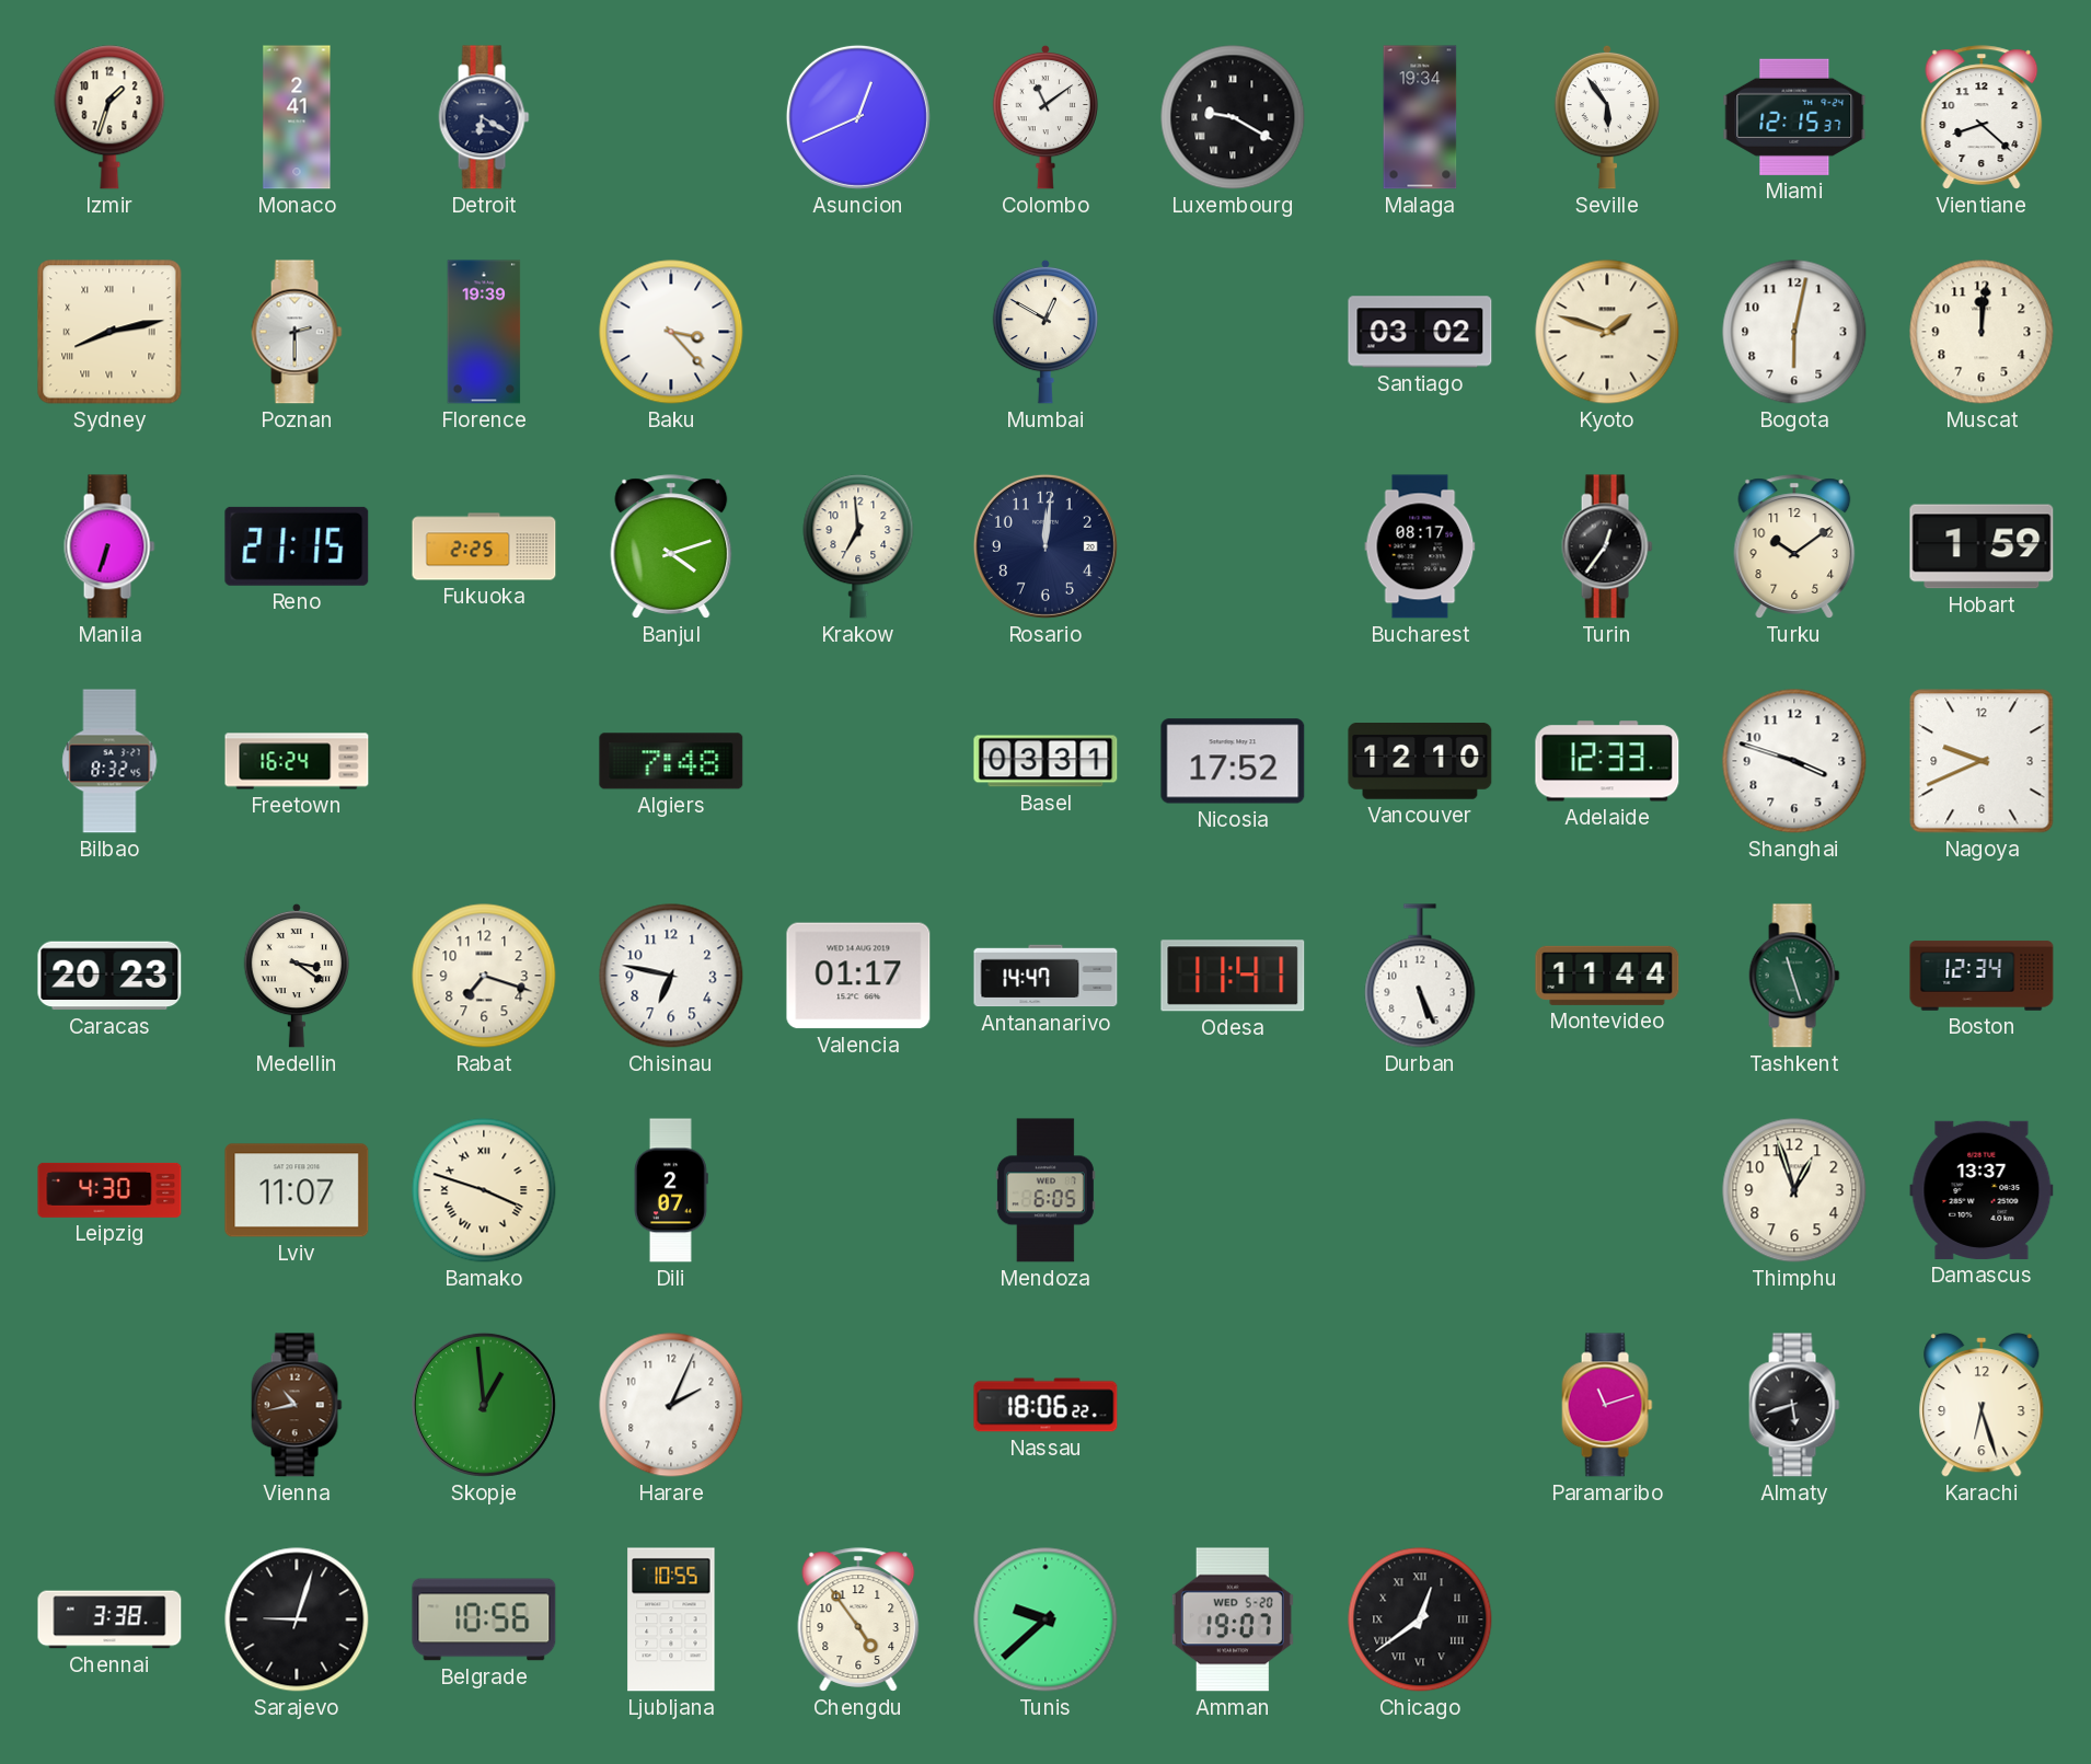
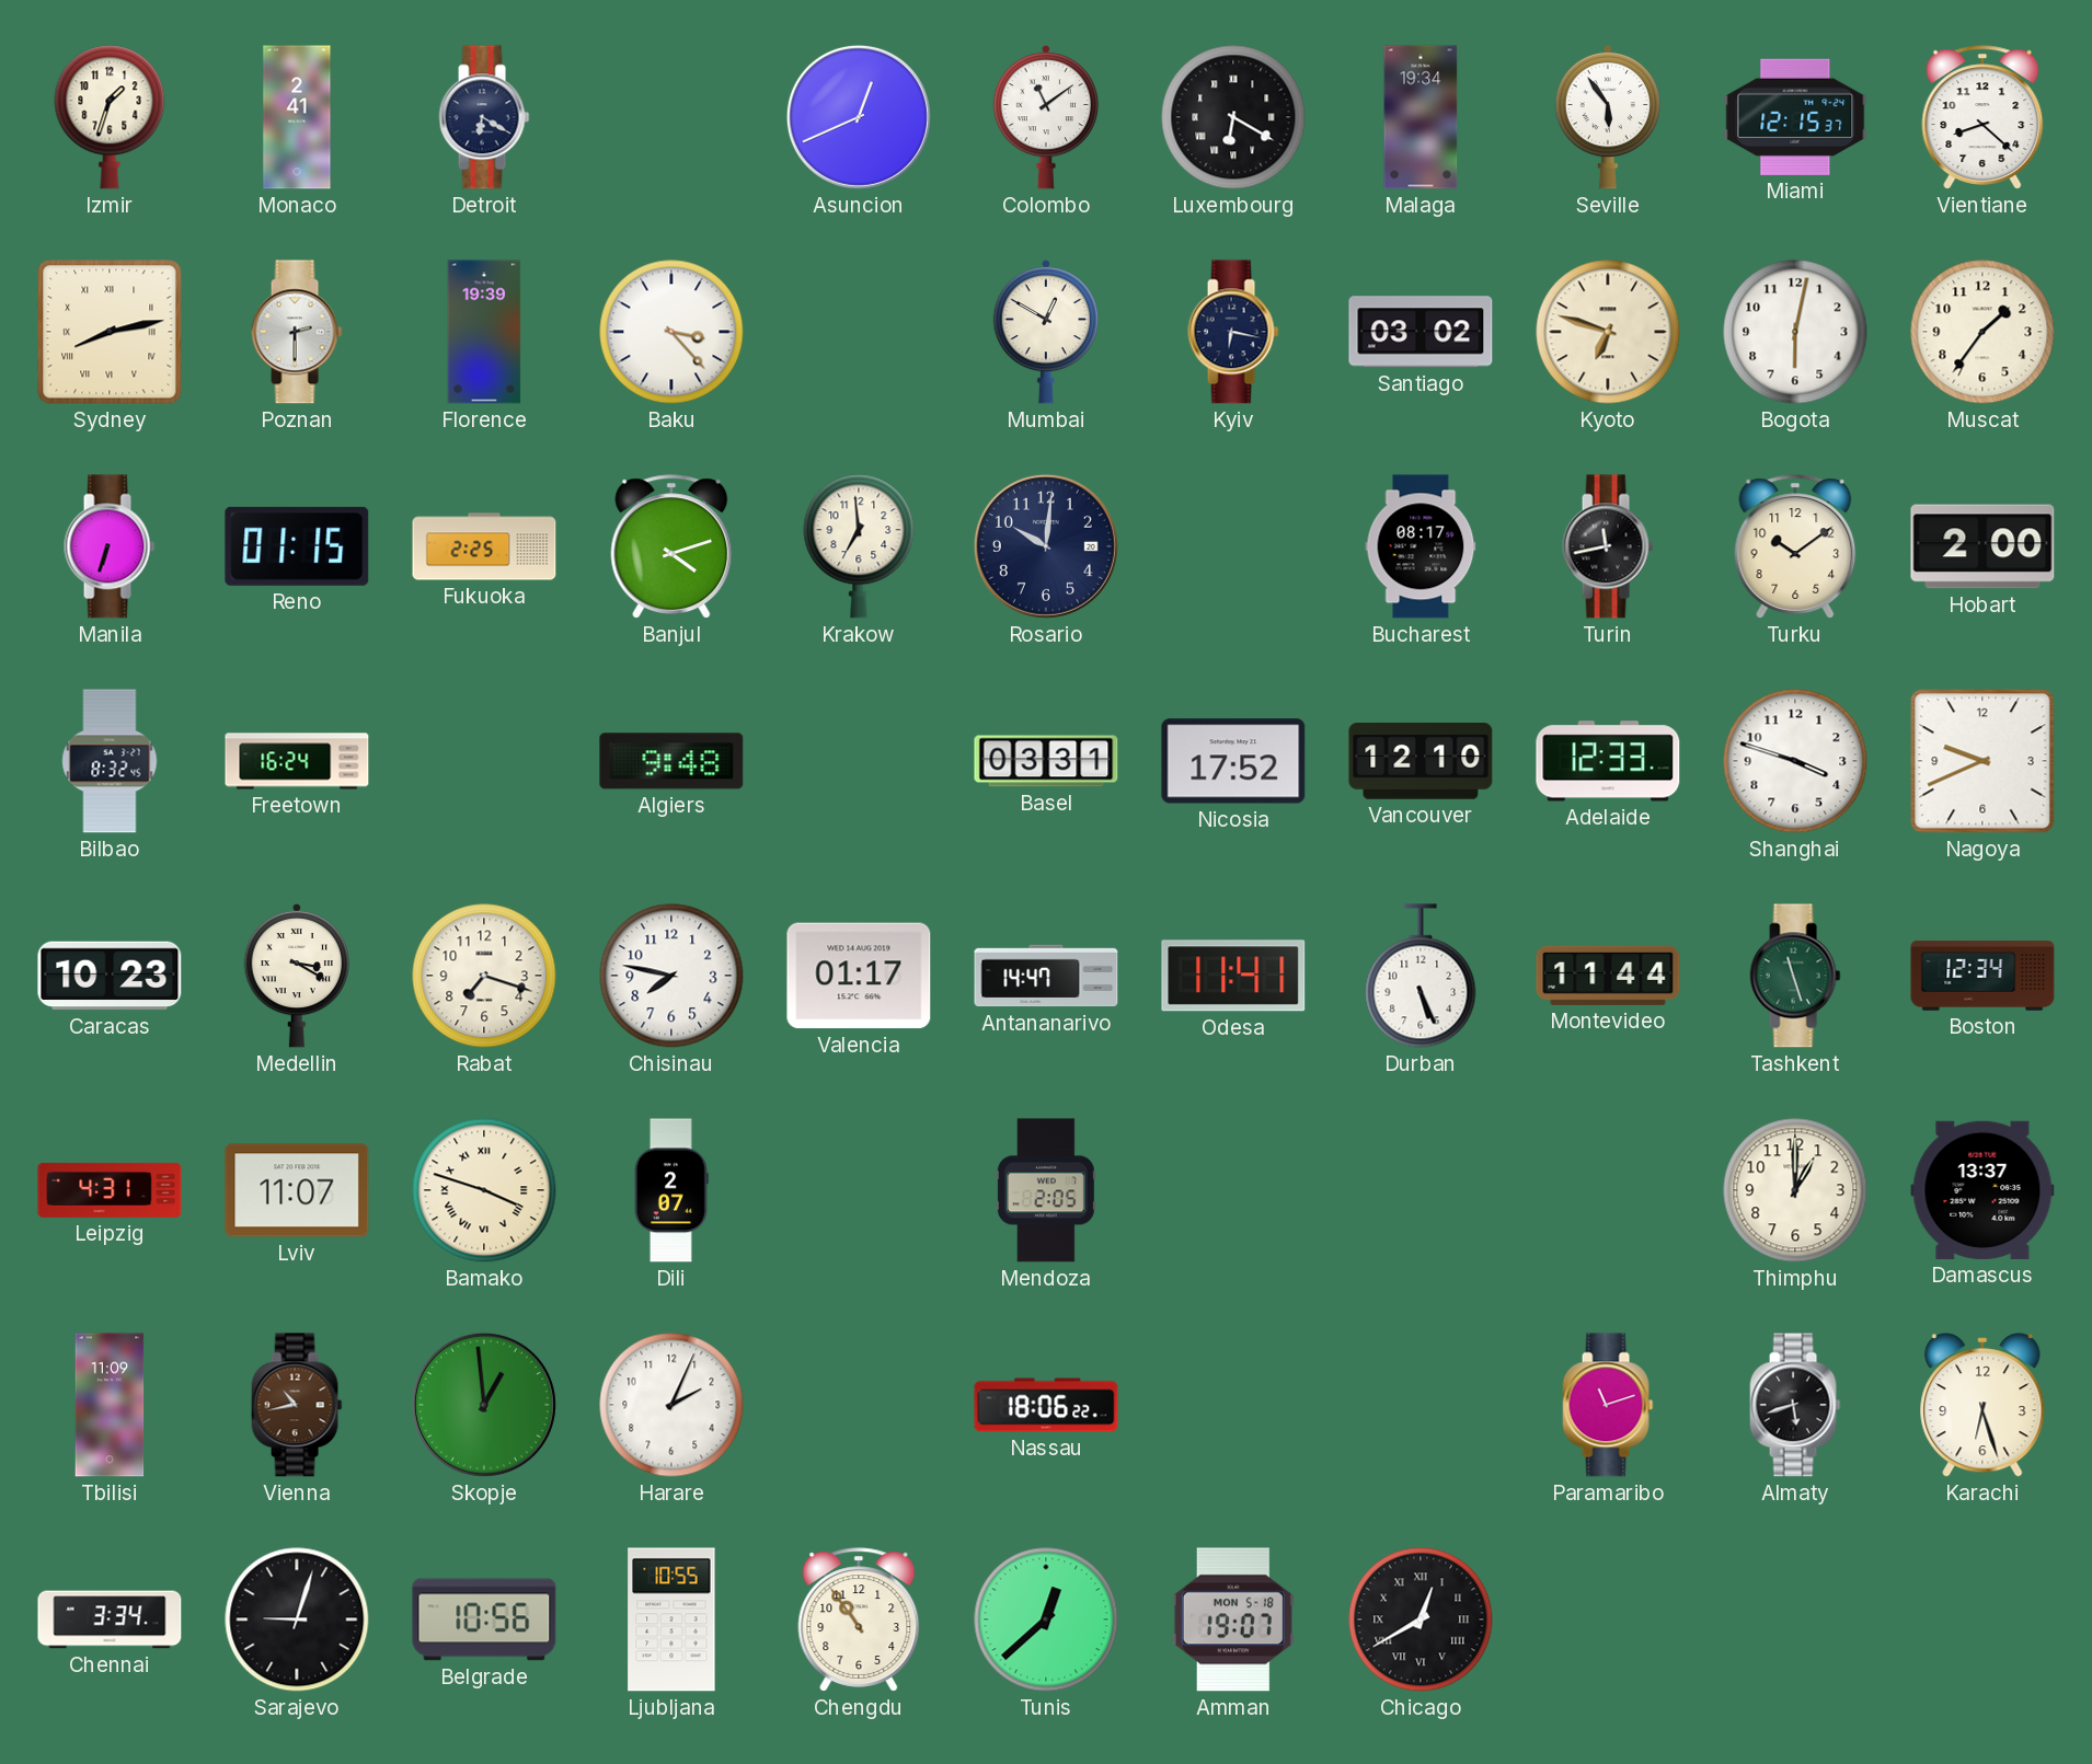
Luxembourg: 9:20 -> 6:20 (1233, 117)
Kyiv: none -> 6:17 (1233, 332)
Kyoto: 1:48 -> 6:48 (1608, 332)
Muscat: 12:01 -> 1:36 (1982, 332)
Reno: 21:15 -> 01:15 (297, 546)
Rosario: 12:01 -> 10:01 (1046, 546)
Turin: 12:36 -> 11:43 (1608, 546)
Hobart: 1:59 -> 2:00 (1982, 546)
Algiers: 7:48 -> 9:48 (671, 761)
Caracas: 20:23 -> 10:23 (110, 976)
Medellin: 3:21 -> 3:20 (297, 976)
Chisinau: 6:47 -> 7:47 (671, 976)
Leipzig: 4:30 -> 4:31 (110, 1190)
Mendoza: 6:05 -> 2:05 (1046, 1190)
Thimphu: 12:57 -> 1:00 (1795, 1190)
Tbilisi: none -> 11:09 (110, 1405)
Chennai: 3:38 -> 3:34 (110, 1619)
Chengdu: 4:54 -> 10:54 (859, 1619)
Tunis: 9:38 -> 12:38 (1046, 1619)
Amman date: WED 5-20 -> MON 5-18 (1233, 1619)
Chicago: 12:39 -> 12:40 (1421, 1619)
